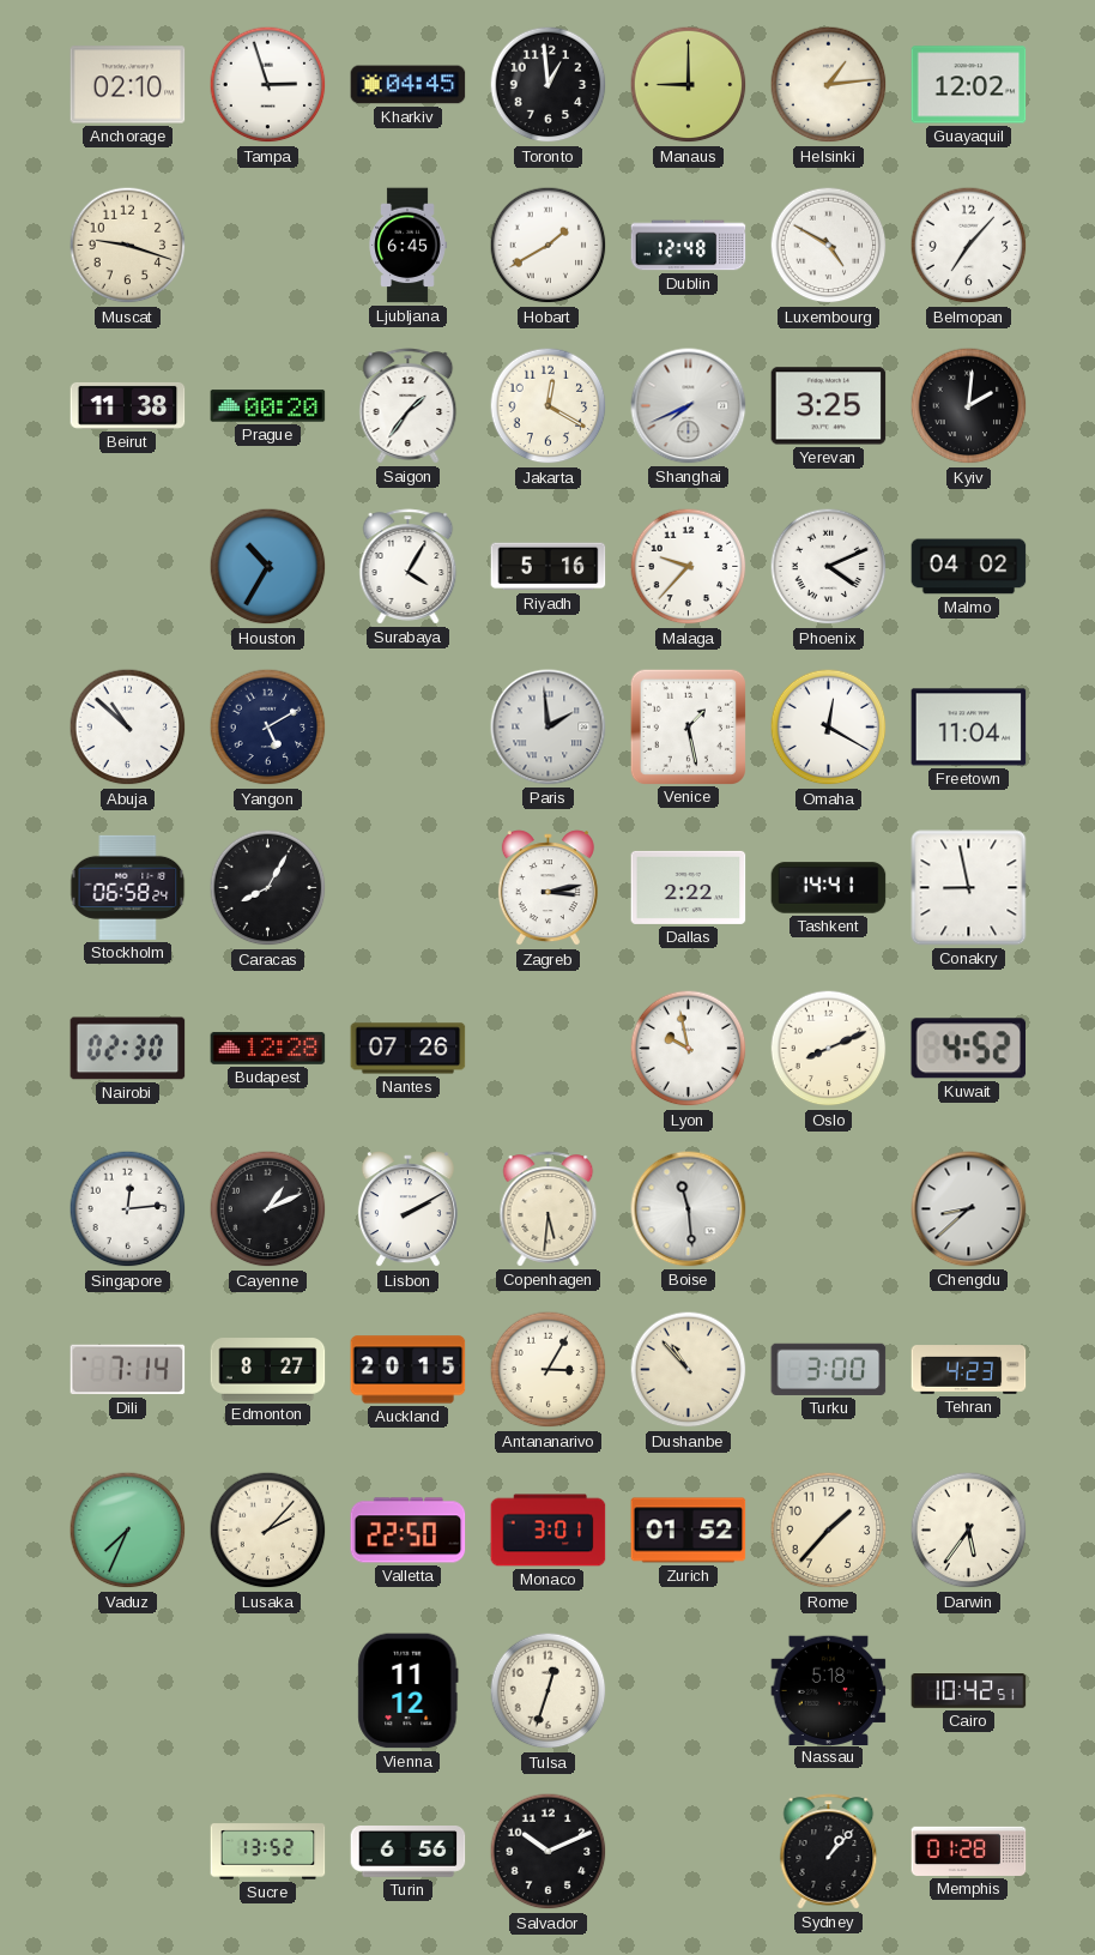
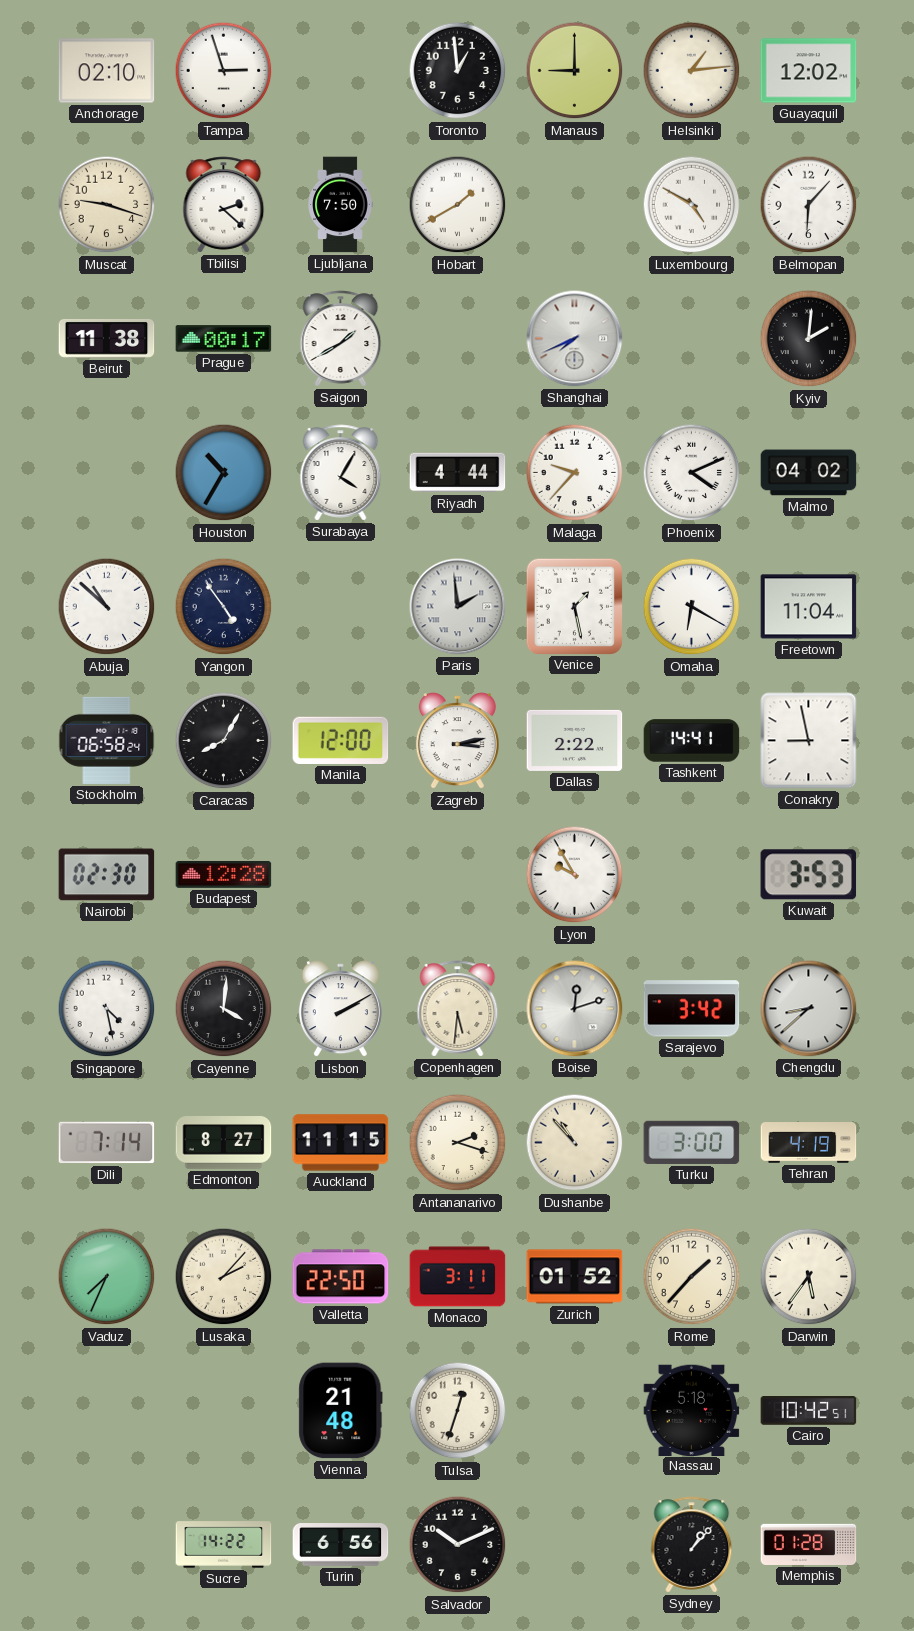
Kharkiv: 04:45 -> none (409, 85)
Tbilisi: none -> 2:22 (224, 205)
Ljubljana: 6:45 -> 7:50 (340, 205)
Dublin: 12:48 -> none (689, 246)
Belmopan: 7:07 -> 6:07 (809, 205)
Prague: 00:20 -> 00:17 (224, 339)
Saigon: 1:36 -> 1:40 (341, 339)
Jakarta: 12:20 -> none (549, 406)
Yerevan: 3:25 -> none (829, 406)
Riyadh: 5:16 -> 4:44 (458, 473)
Yangon: 5:10 -> 4:54 (224, 607)
Omaha: 12:20 -> 6:20 (692, 607)
Manila: none -> 12:00 (341, 740)
Nantes: 07:26 -> none (409, 1049)
Lyon: 9:58 -> 9:55 (575, 875)
Oslo: 8:11 -> none (829, 1049)
Kuwait: 4:52 -> 3:53 (809, 875)
Singapore: 12:14 -> 4:28 (107, 1009)
Cayenne: 1:11 -> 4:01 (224, 1009)
Boise: 11:29 -> 12:12 (575, 1009)
Sarajevo: none -> 3:42 (692, 1009)
Auckland: 20:15 -> 11:15 (341, 1143)
Antananarivo: 3:05 -> 2:18 (458, 1143)
Tehran: 4:23 -> 4:19 (809, 1143)
Monaco: 3:01 -> 3:11 (458, 1277)
Vienna: 11:12 -> 21:48 (341, 1411)
Sucre: 13:52 -> 14:22 (224, 1545)
